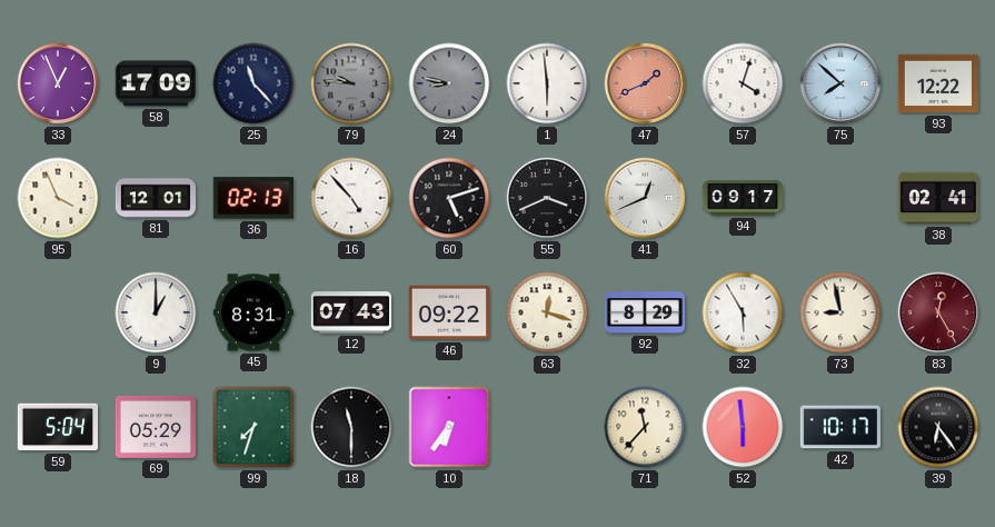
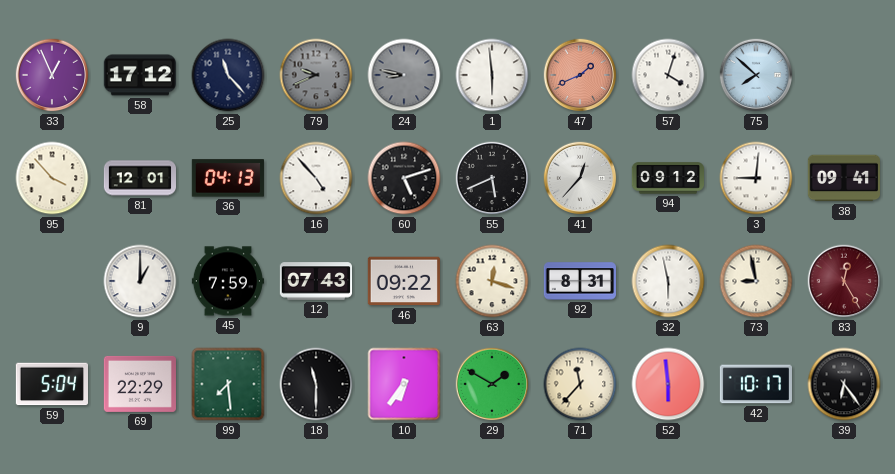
58: 17:09 -> 17:12 (140, 75)
79: 9:46 -> 9:41 (316, 75)
93: 12:22 -> none (937, 83)
95: 3:56 -> 3:53 (52, 178)
36: 02:13 -> 04:13 (228, 178)
55: 3:41 -> 5:41 (492, 178)
41: 12:41 -> 12:37 (580, 178)
94: 09:17 -> 09:12 (667, 178)
3: none -> 9:01 (756, 178)
38: 02:41 -> 09:41 (843, 178)
45: 8:31 -> 7:59 (228, 281)
92: 8:29 -> 8:31 (579, 281)
32: 5:55 -> 5:58 (668, 281)
69: 05:29 -> 22:29 (140, 384)
99: 7:33 -> 7:29 (228, 384)
29: none -> 1:50 (492, 384)
